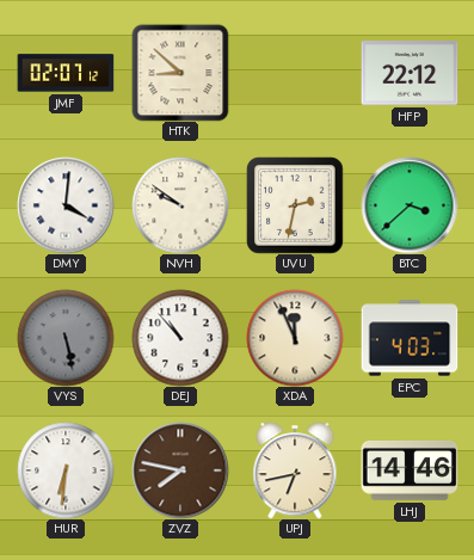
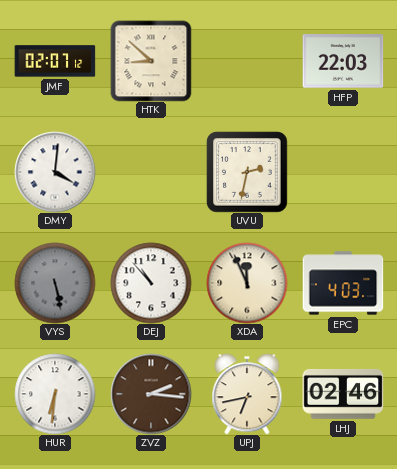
HFP: 22:12 -> 22:03 (343, 61)
NVH: 9:51 -> none (180, 205)
BTC: 3:38 -> none (410, 205)
ZVZ: 7:47 -> 2:16 (151, 394)
LHJ: 14:46 -> 02:46 (343, 395)
